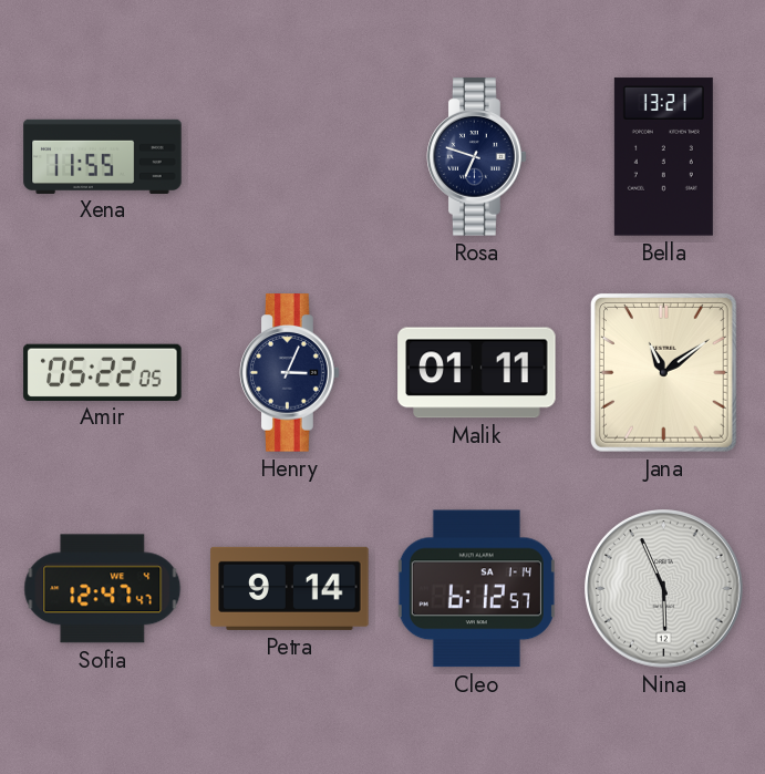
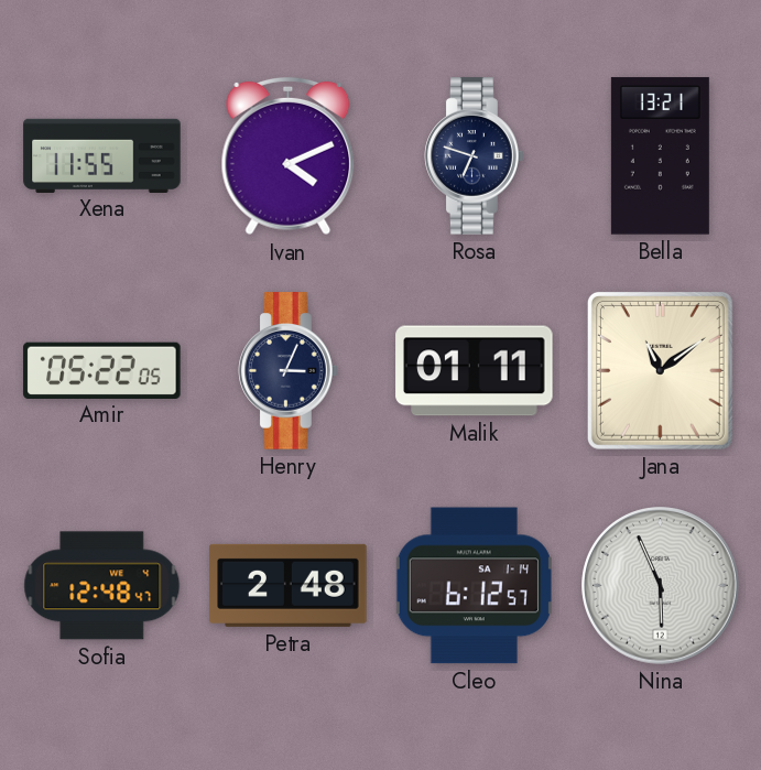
Ivan: none -> 4:11 (289, 156)
Sofia: 12:47 -> 12:48 (102, 586)
Petra: 9:14 -> 2:48 (289, 585)
